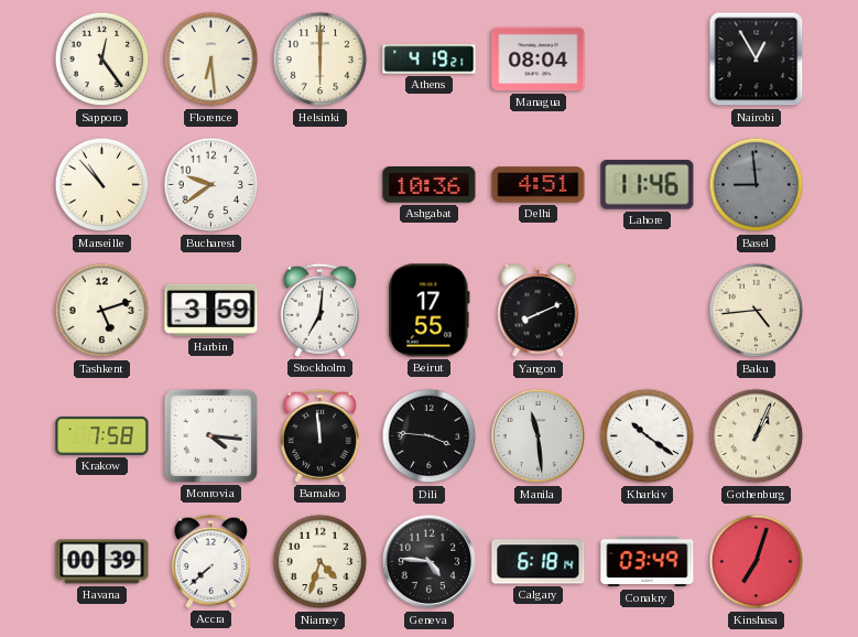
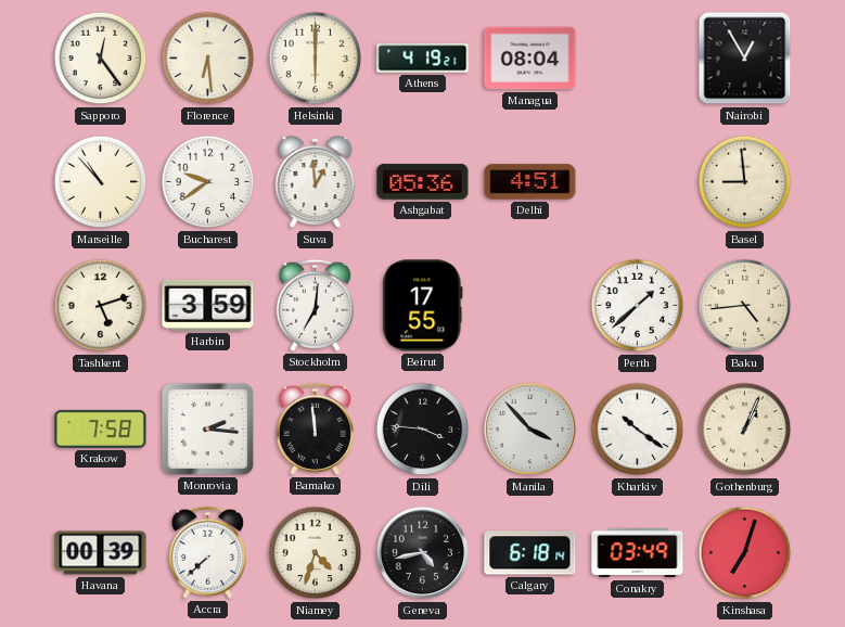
Suva: none -> 12:59 (316, 183)
Ashgabat: 10:36 -> 05:36 (423, 182)
Lahore: 11:46 -> none (648, 185)
Basel dial: grey -> cream (745, 182)
Yangon: 8:11 -> none (539, 312)
Perth: none -> 1:38 (638, 306)
Monrovia: 4:16 -> 2:16 (207, 428)
Manila: 11:29 -> 3:53 (530, 430)
Geneva: 4:46 -> 4:43 (423, 553)
